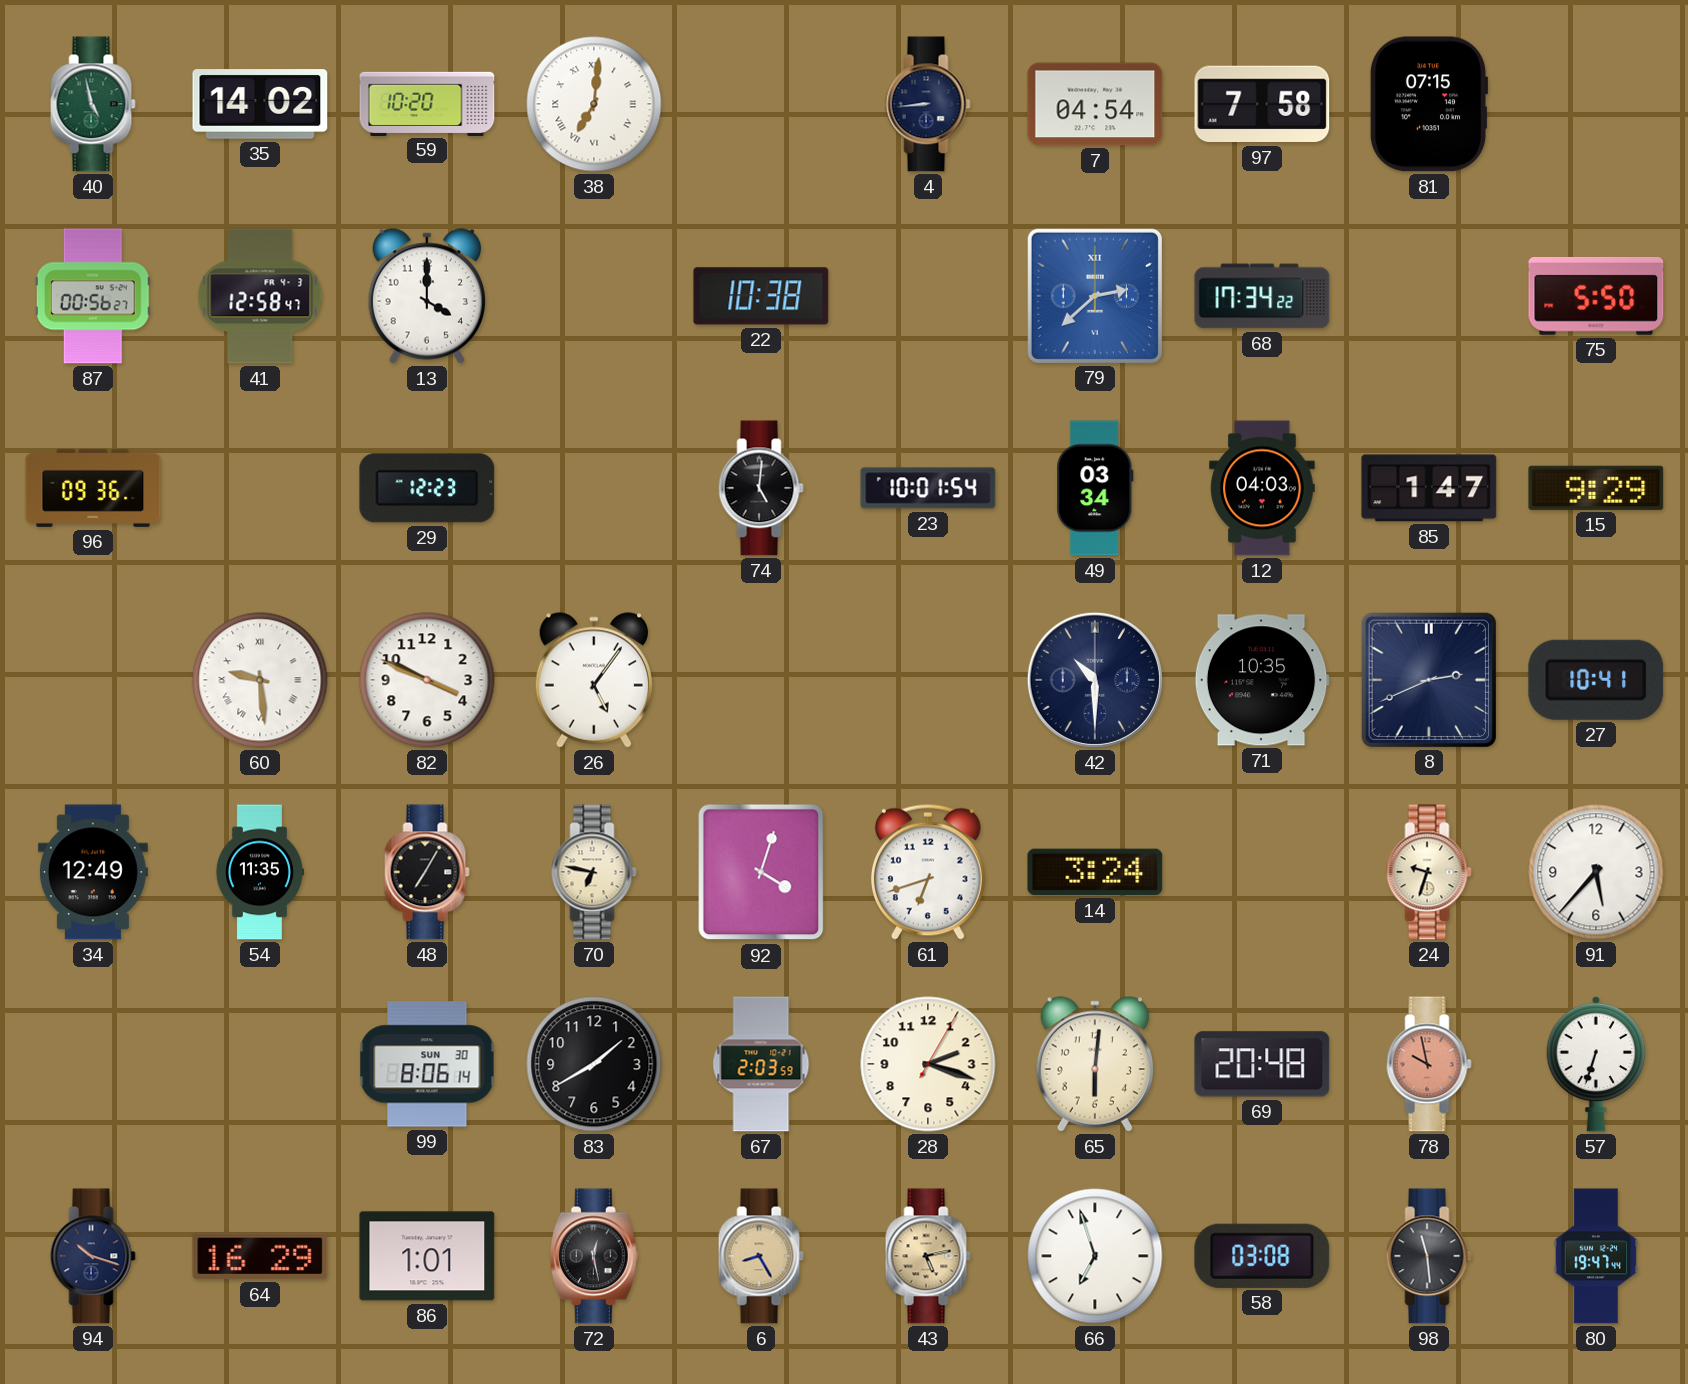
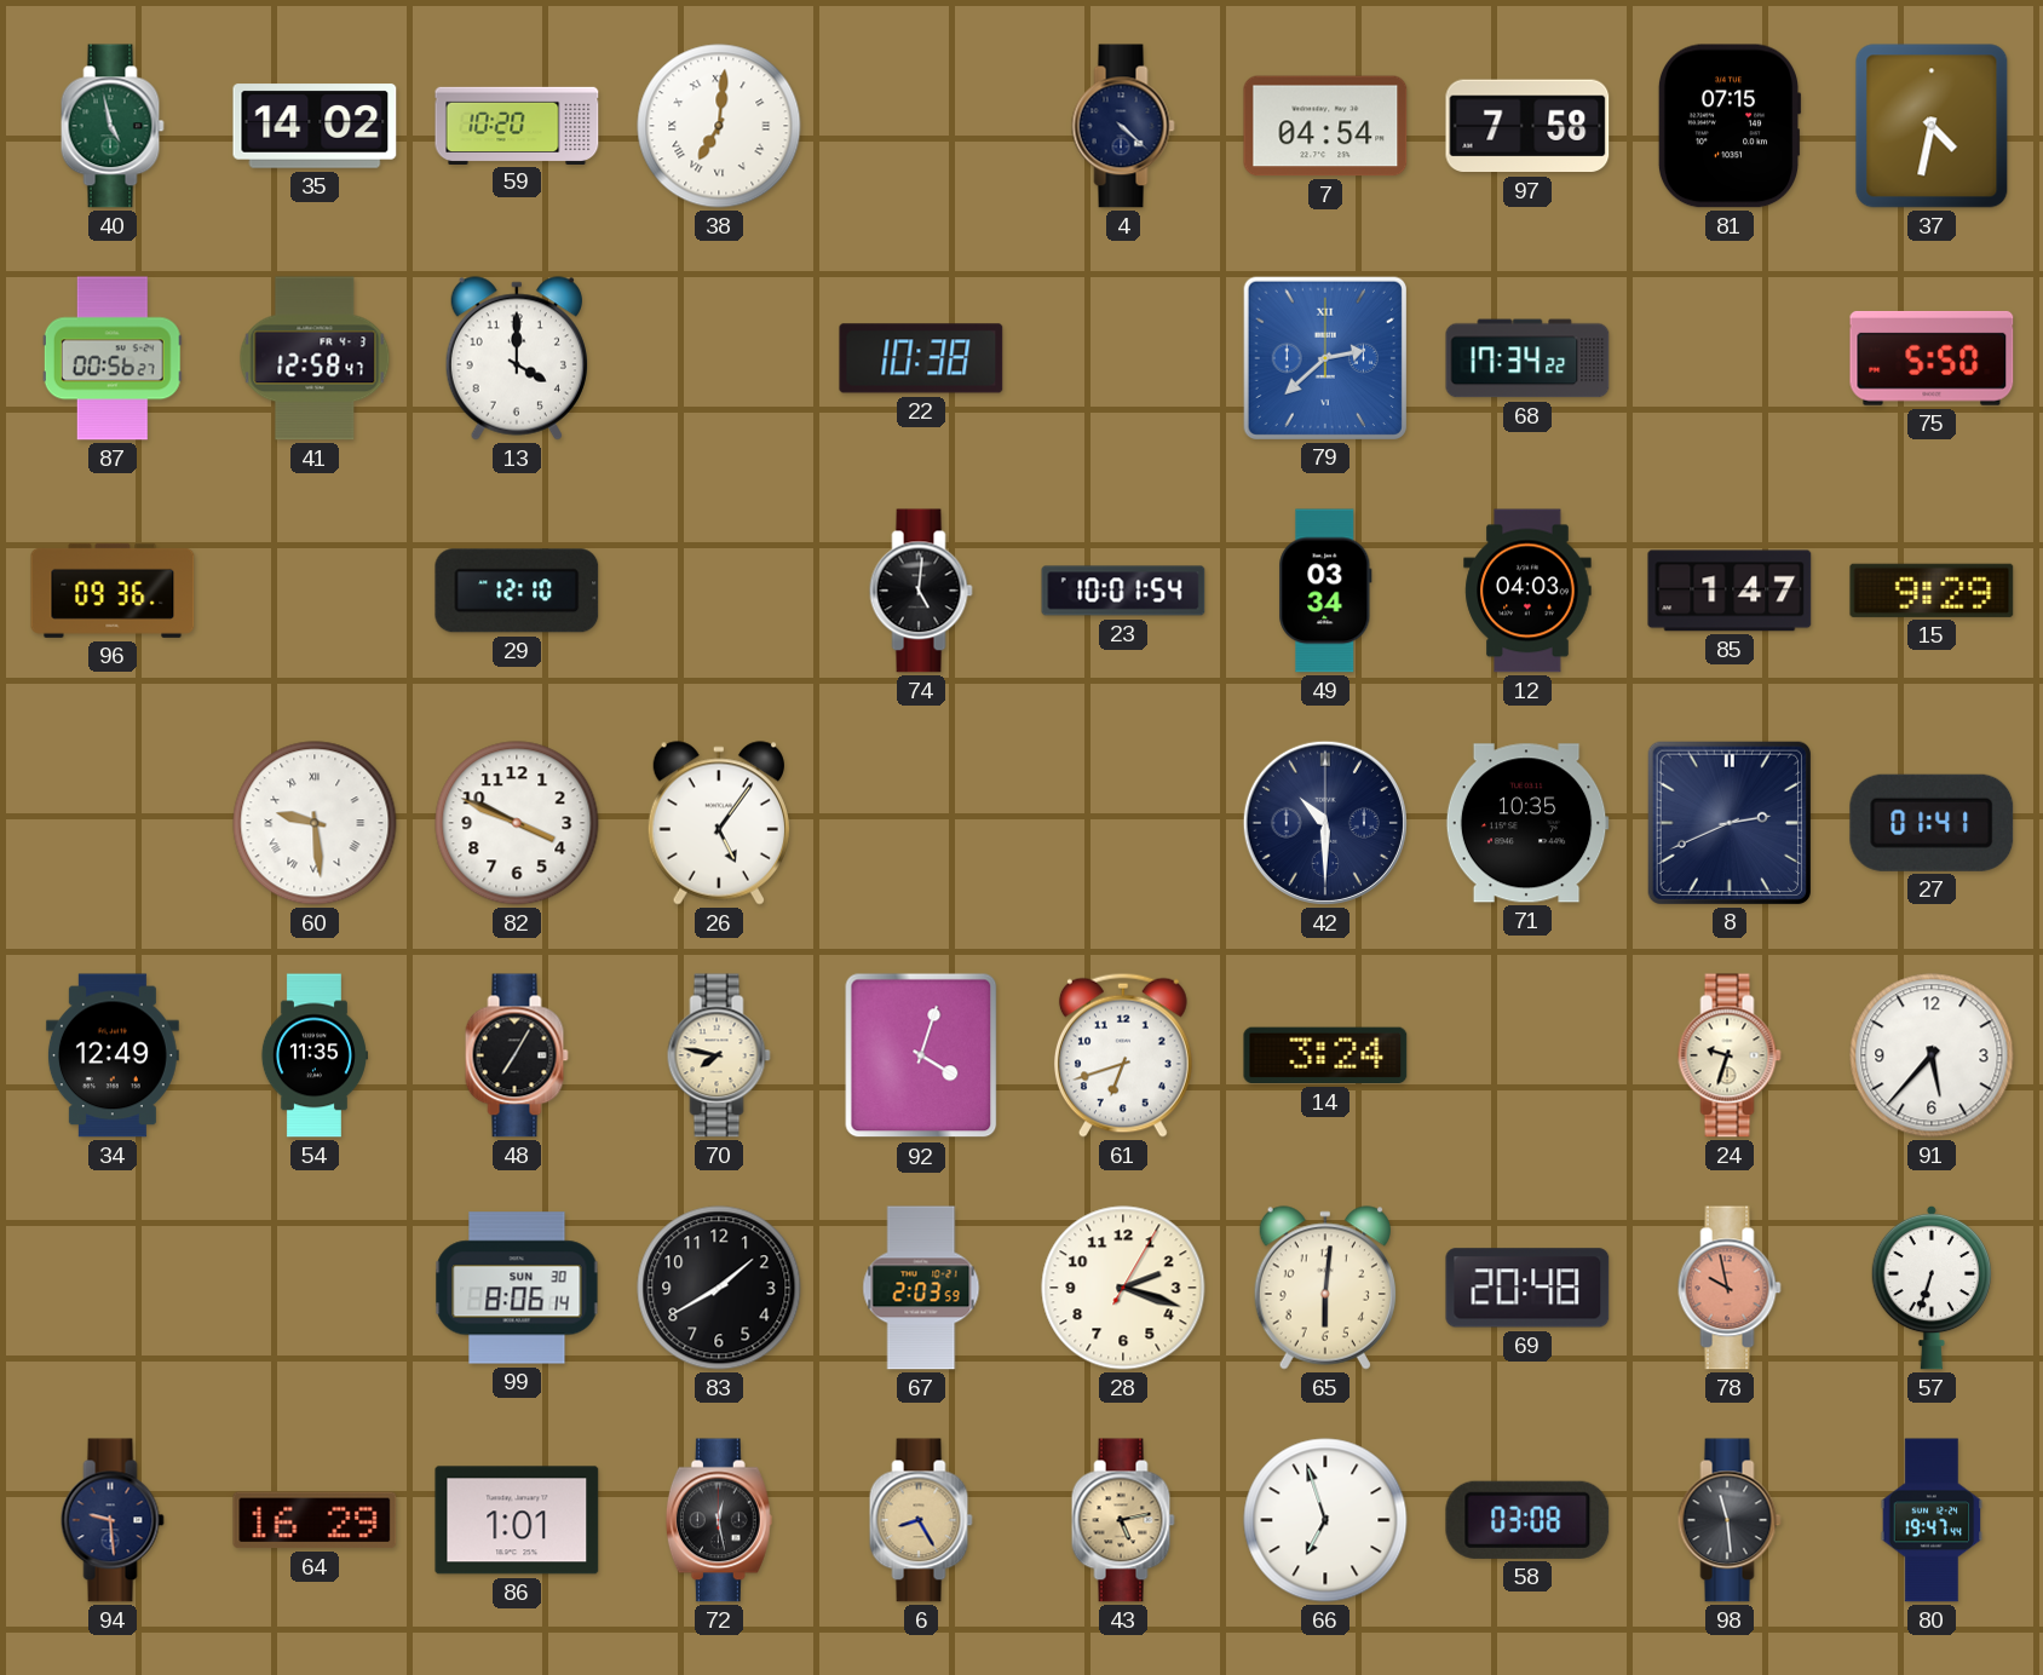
4: 8:44 -> 4:22 (1123, 126)
37: none -> 4:32 (1932, 126)
29: 12:23 -> 12:10 (517, 591)
27: 10:41 -> 01:41 (1932, 823)
70: 6:47 -> 7:47 (719, 1055)
94: 10:18 -> 9:29 (113, 1520)
